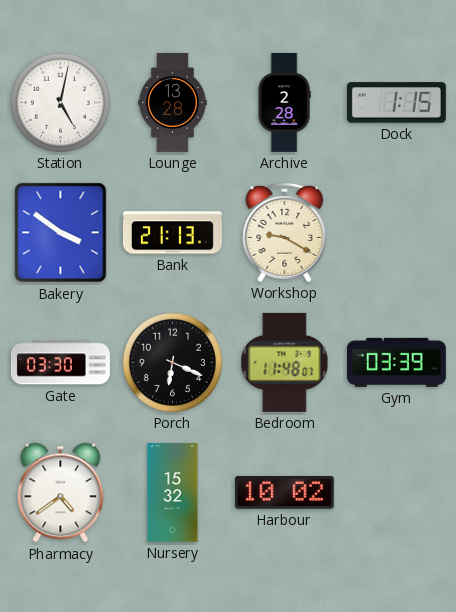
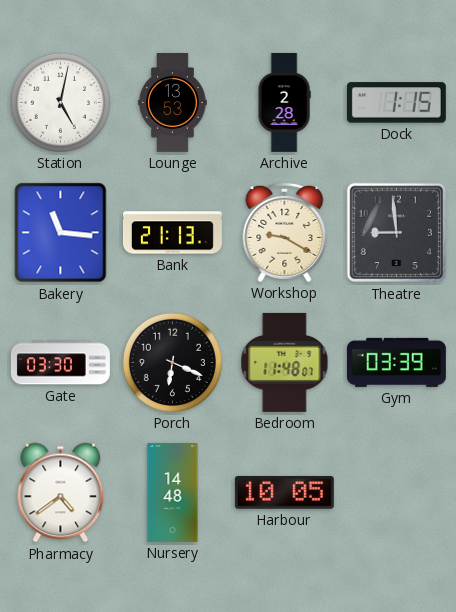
Lounge: 13:28 -> 13:53 (173, 102)
Bakery: 3:51 -> 11:16 (61, 233)
Theatre: none -> 8:59 (397, 233)
Nursery: 15:32 -> 14:48 (173, 492)
Harbour: 10:02 -> 10:05 (284, 492)
